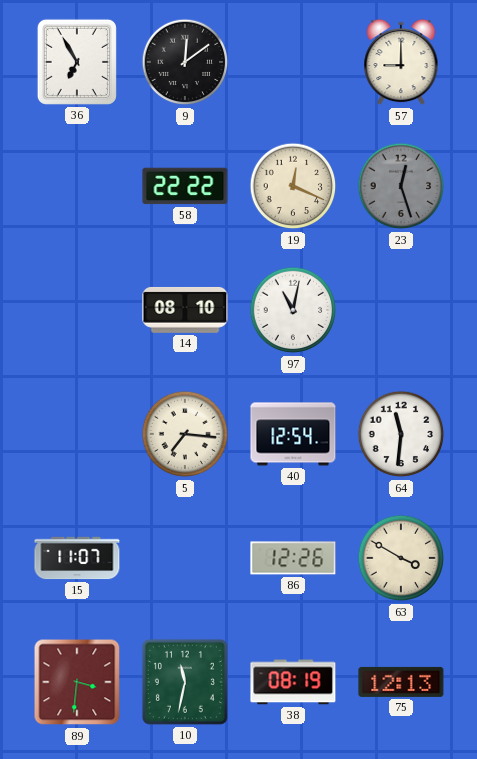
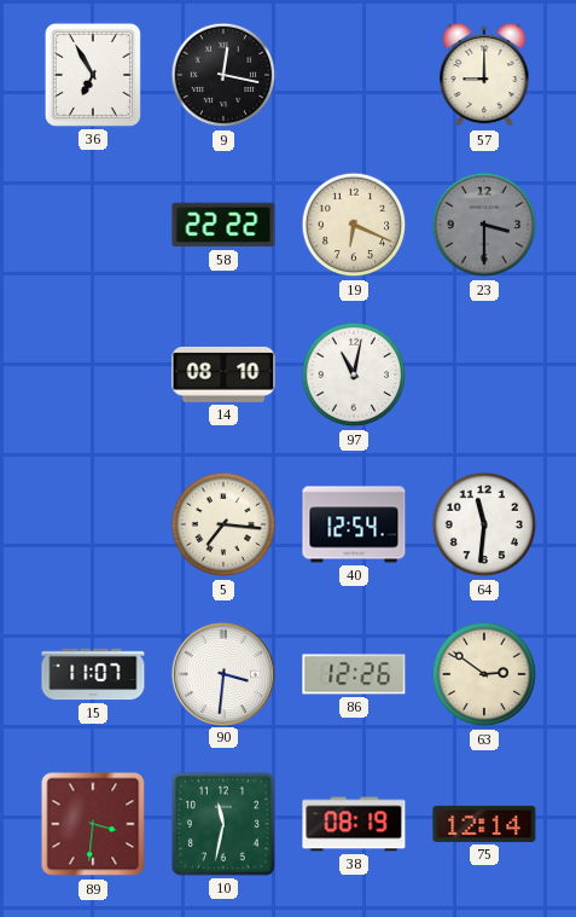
9: 12:09 -> 12:17 (223, 75)
19: 12:19 -> 6:19 (354, 225)
23: 12:27 -> 3:30 (484, 225)
90: none -> 3:31 (222, 673)
63: 3:50 -> 2:51 (484, 674)
75: 12:13 -> 12:14 (484, 824)
